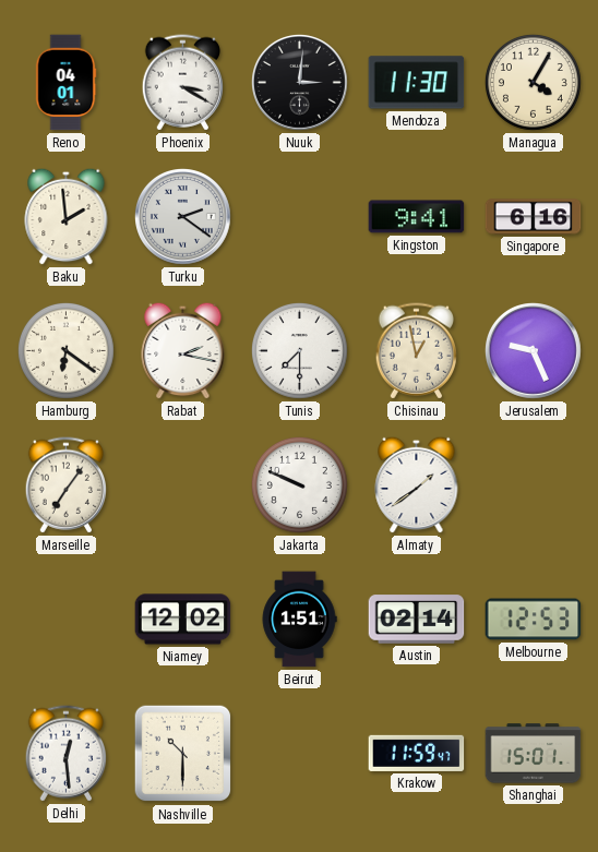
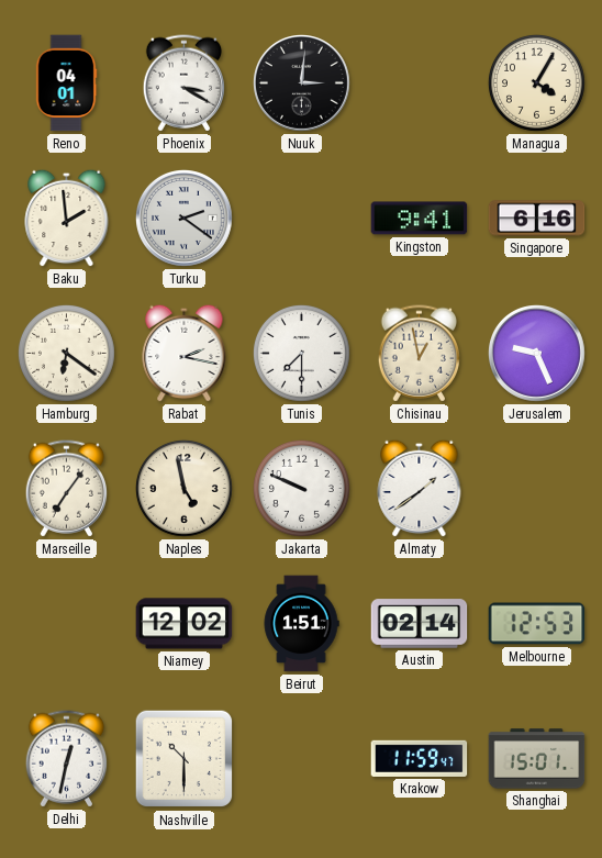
Mendoza: 11:30 -> none (417, 83)
Naples: none -> 4:58 (183, 488)
Delhi: 12:29 -> 12:32 (66, 759)
